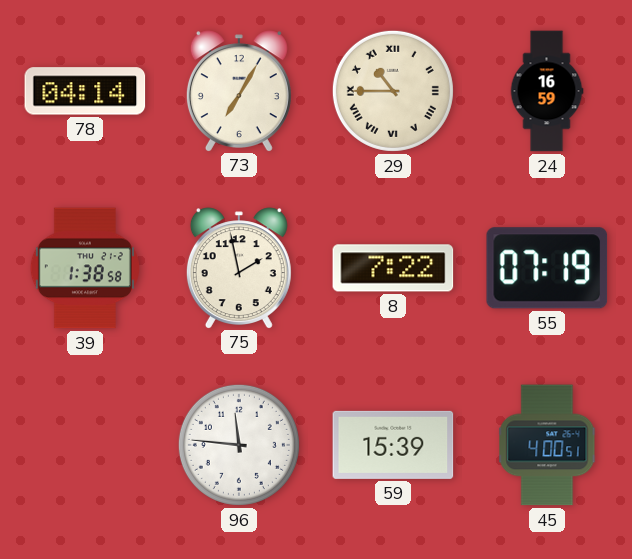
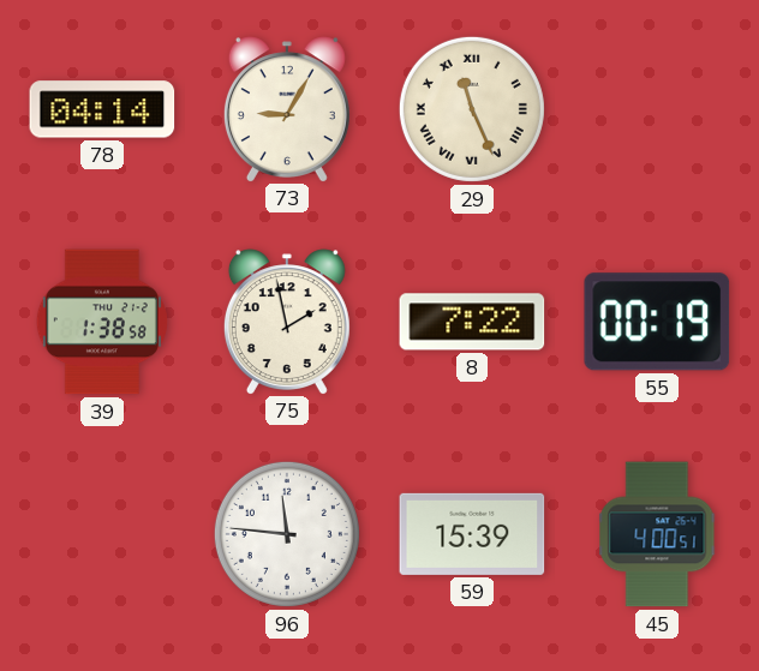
73: 7:05 -> 9:05 (287, 109)
29: 10:45 -> 11:26 (472, 109)
24: 16:59 -> none (547, 91)
55: 07:19 -> 00:19 (657, 322)
